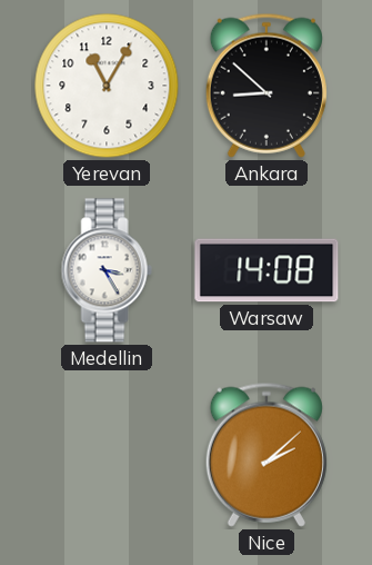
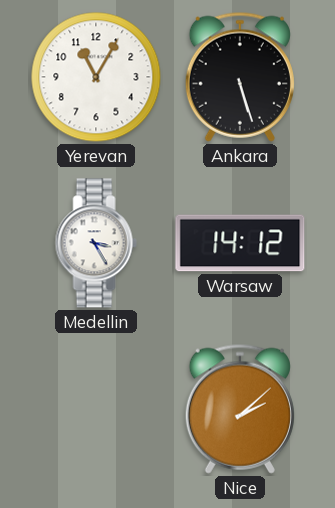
Ankara: 8:52 -> 5:27 (240, 77)
Warsaw: 14:08 -> 14:12 (240, 243)
